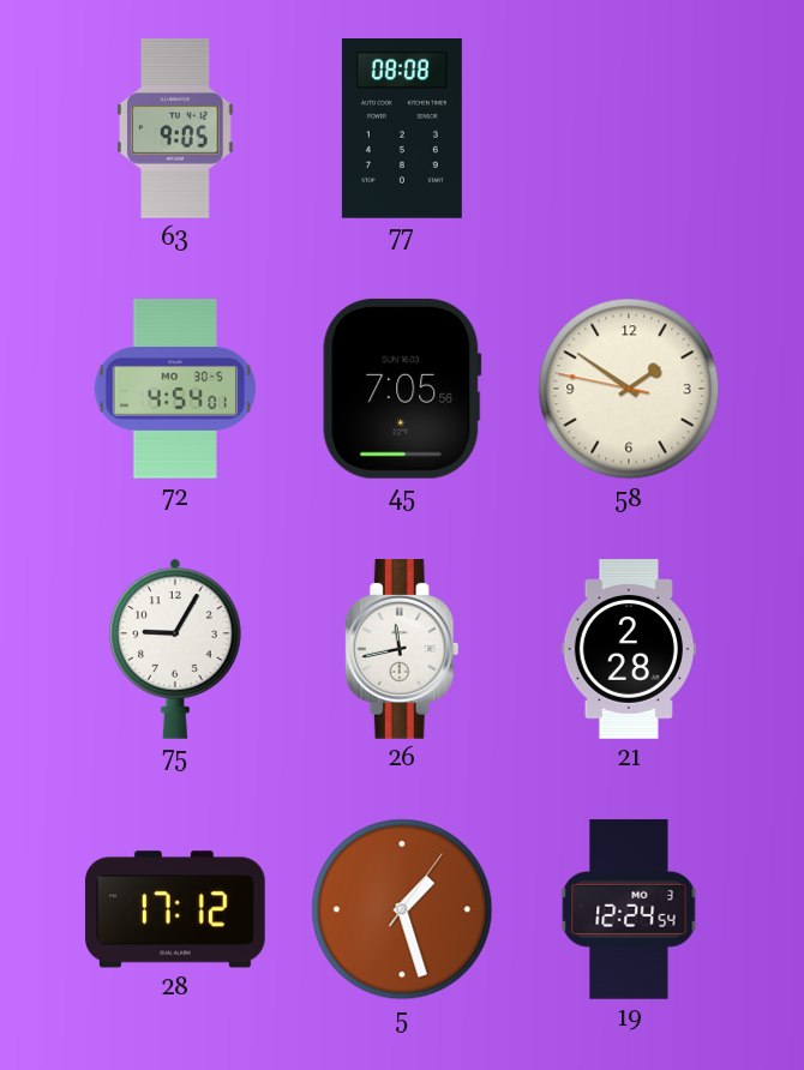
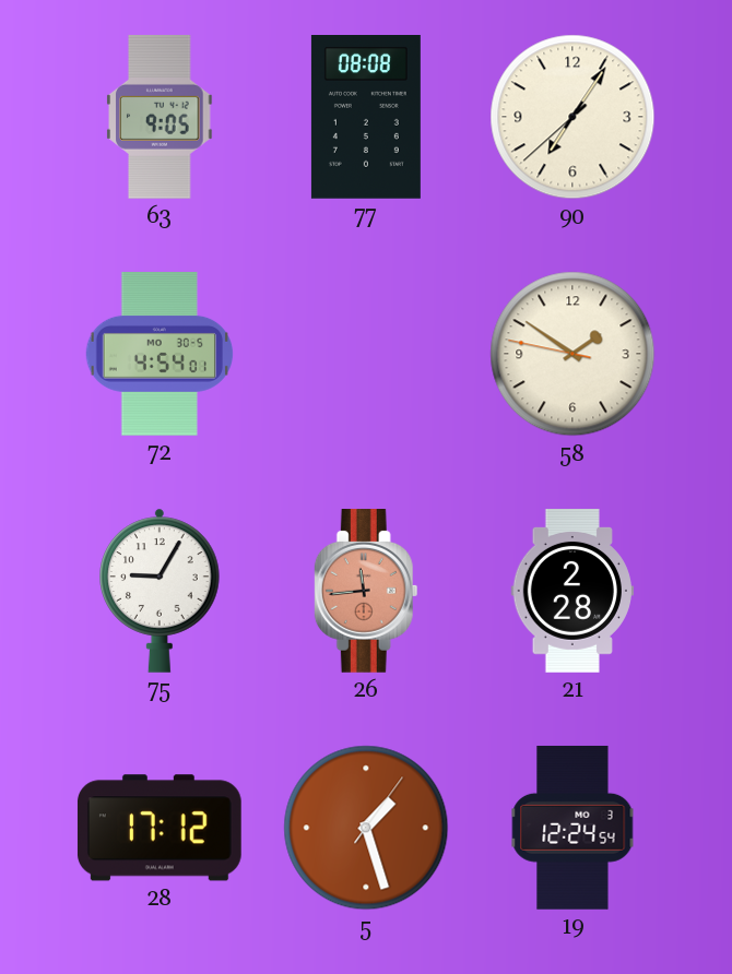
90: none -> 7:05 (572, 117)
45: 7:05 -> none (402, 389)
26: 11:43 -> 11:44 (366, 592)
26 dial: white -> salmon (366, 592)
